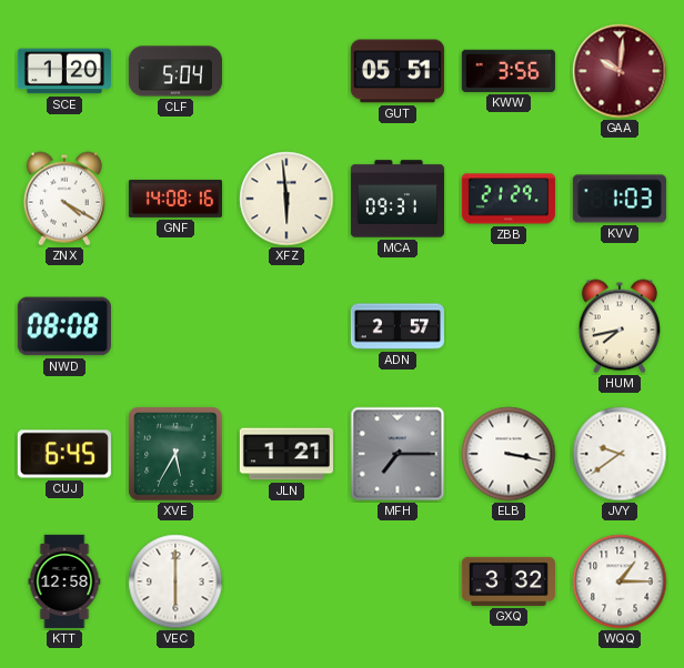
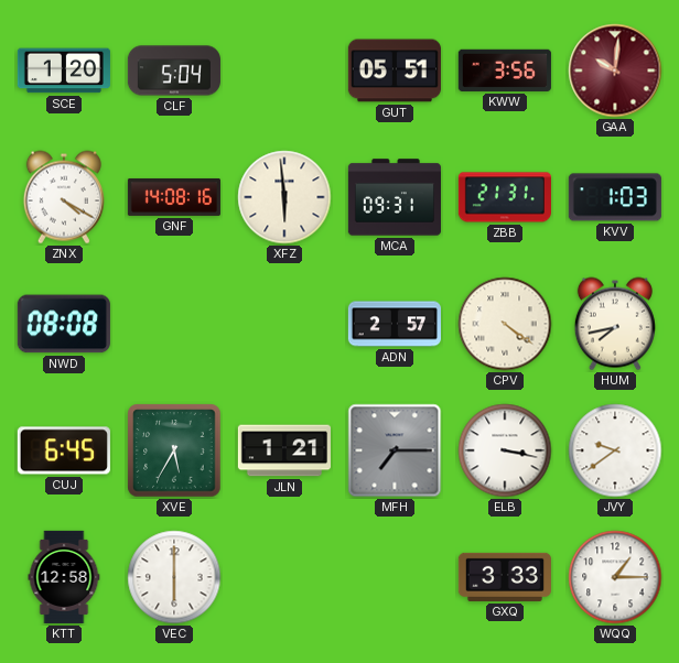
ZBB: 21:29 -> 21:31 (505, 197)
CPV: none -> 4:21 (505, 324)
GXQ: 3:32 -> 3:33 (505, 577)
